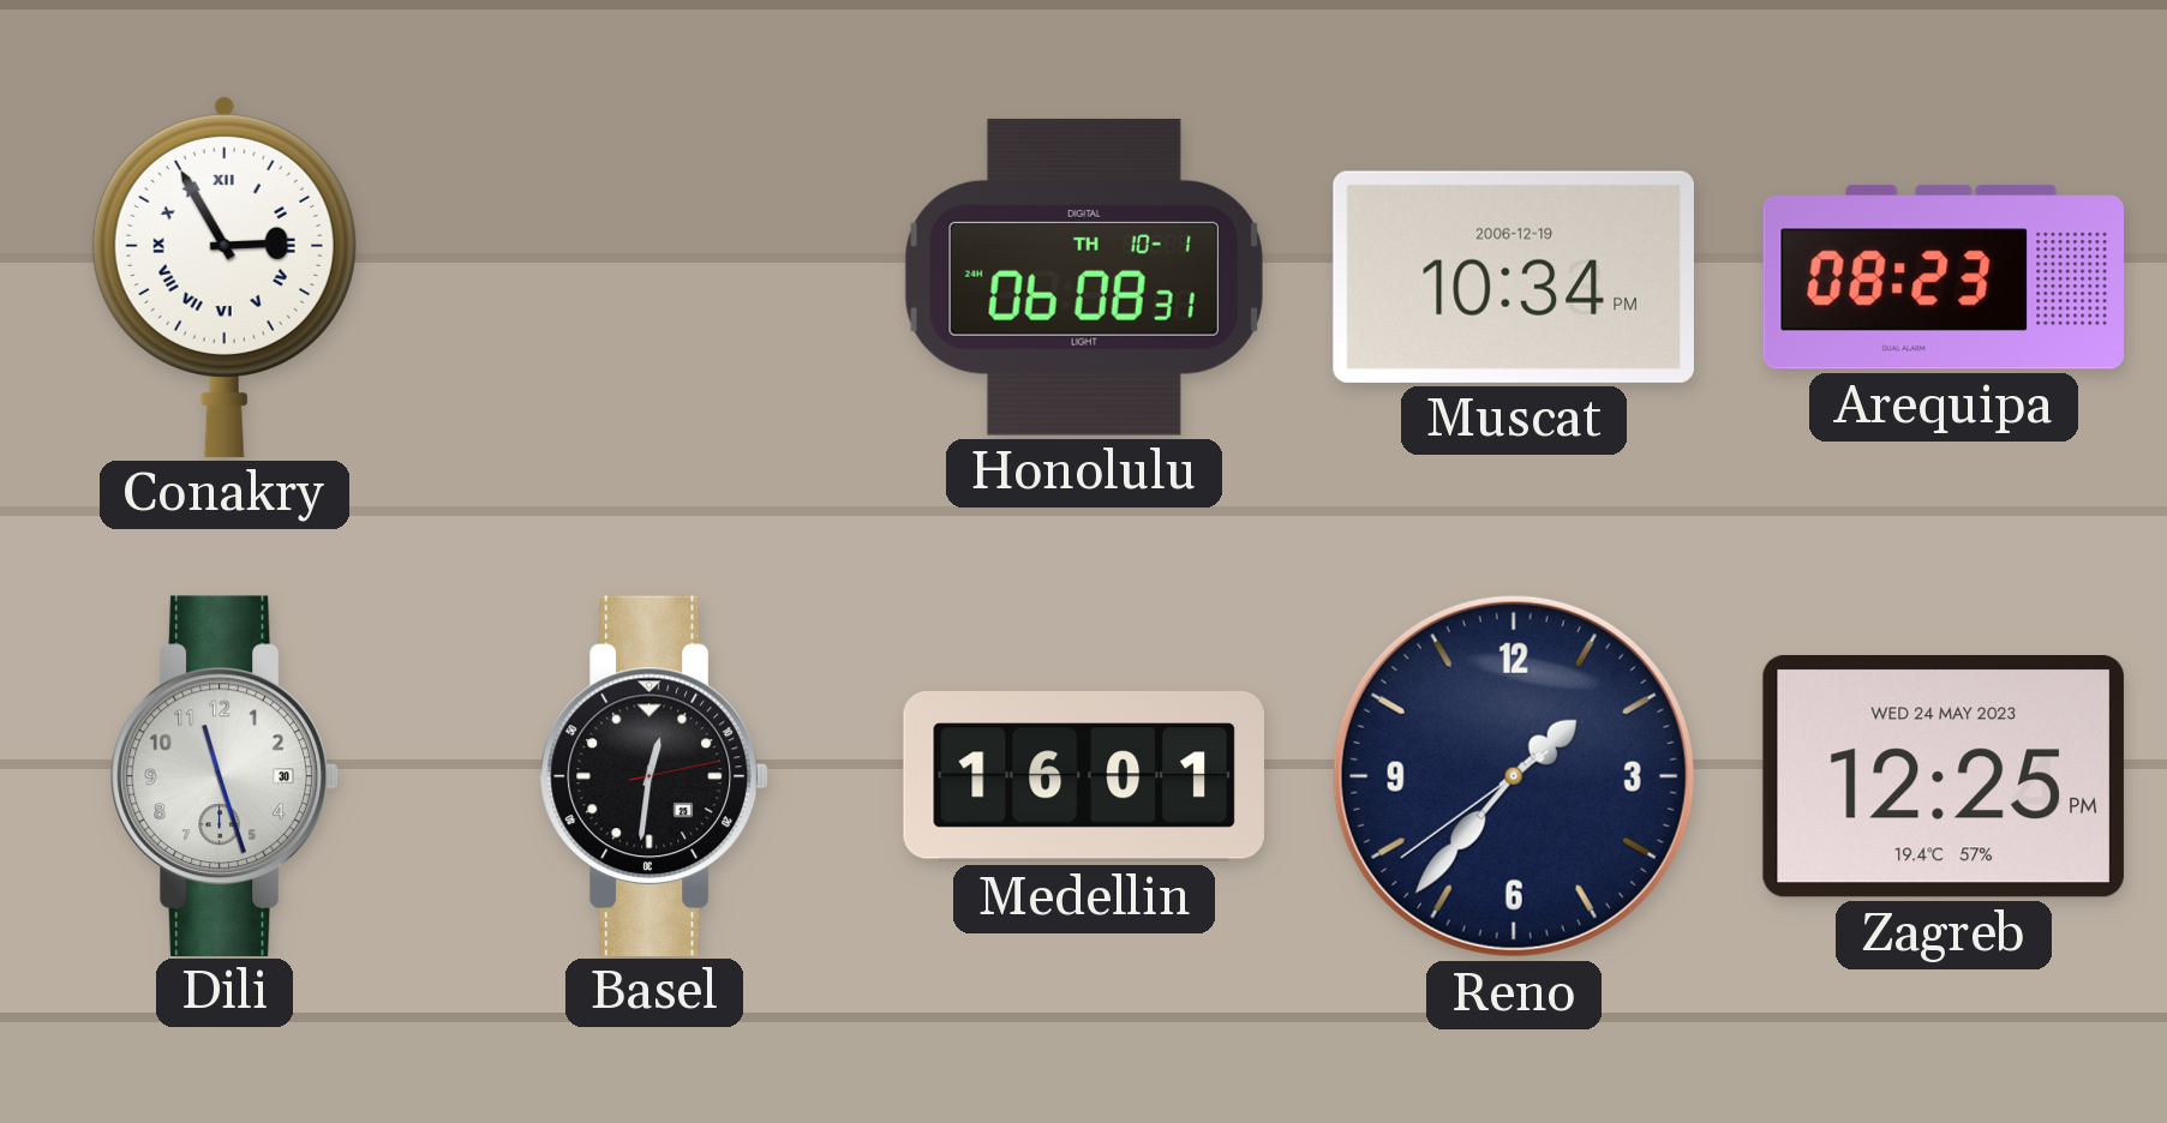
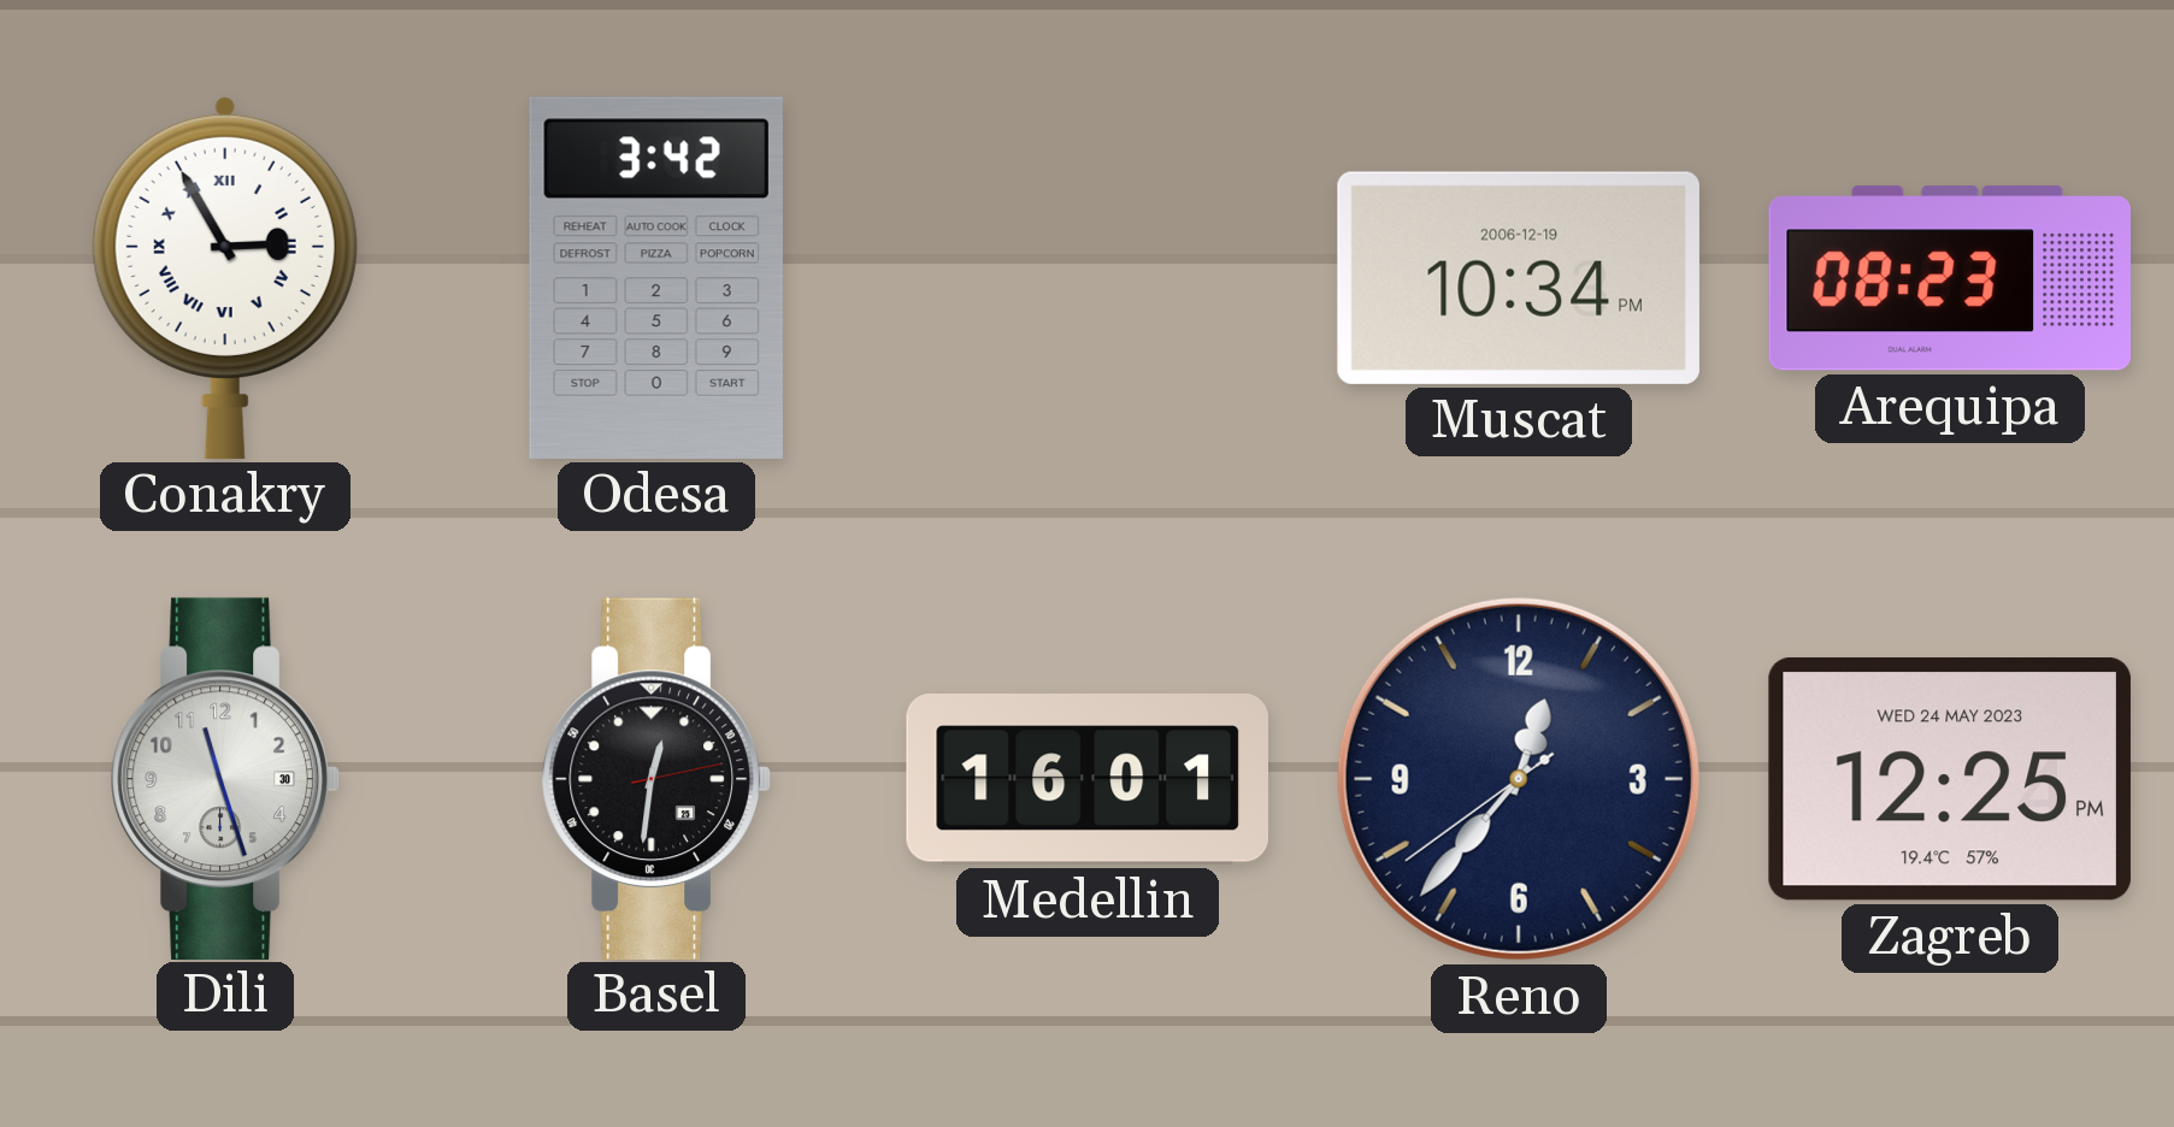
Odesa: none -> 3:42 (656, 278)
Honolulu: 06:08 -> none (1084, 277)
Reno: 1:36 -> 12:36 (1519, 779)
